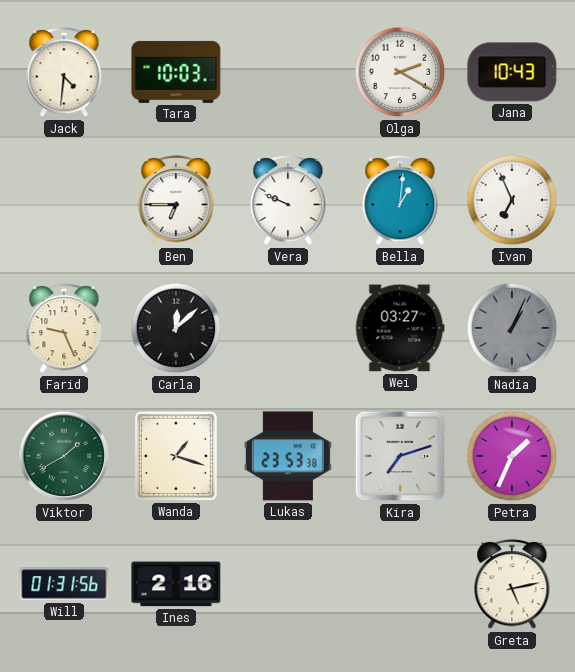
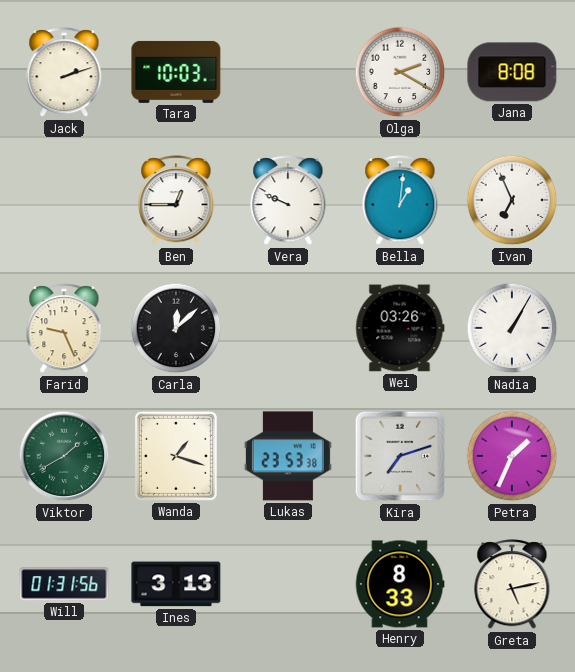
Jack: 4:31 -> 2:12 (64, 73)
Jana: 10:43 -> 8:08 (512, 72)
Ben: 6:45 -> 12:45 (176, 201)
Wei: 03:27 -> 03:26 (400, 328)
Nadia: 1:04 -> 1:05 (512, 328)
Nadia dial: grey -> white (512, 328)
Ines: 2:16 -> 3:13 (176, 584)
Henry: none -> 8:33 (400, 584)
